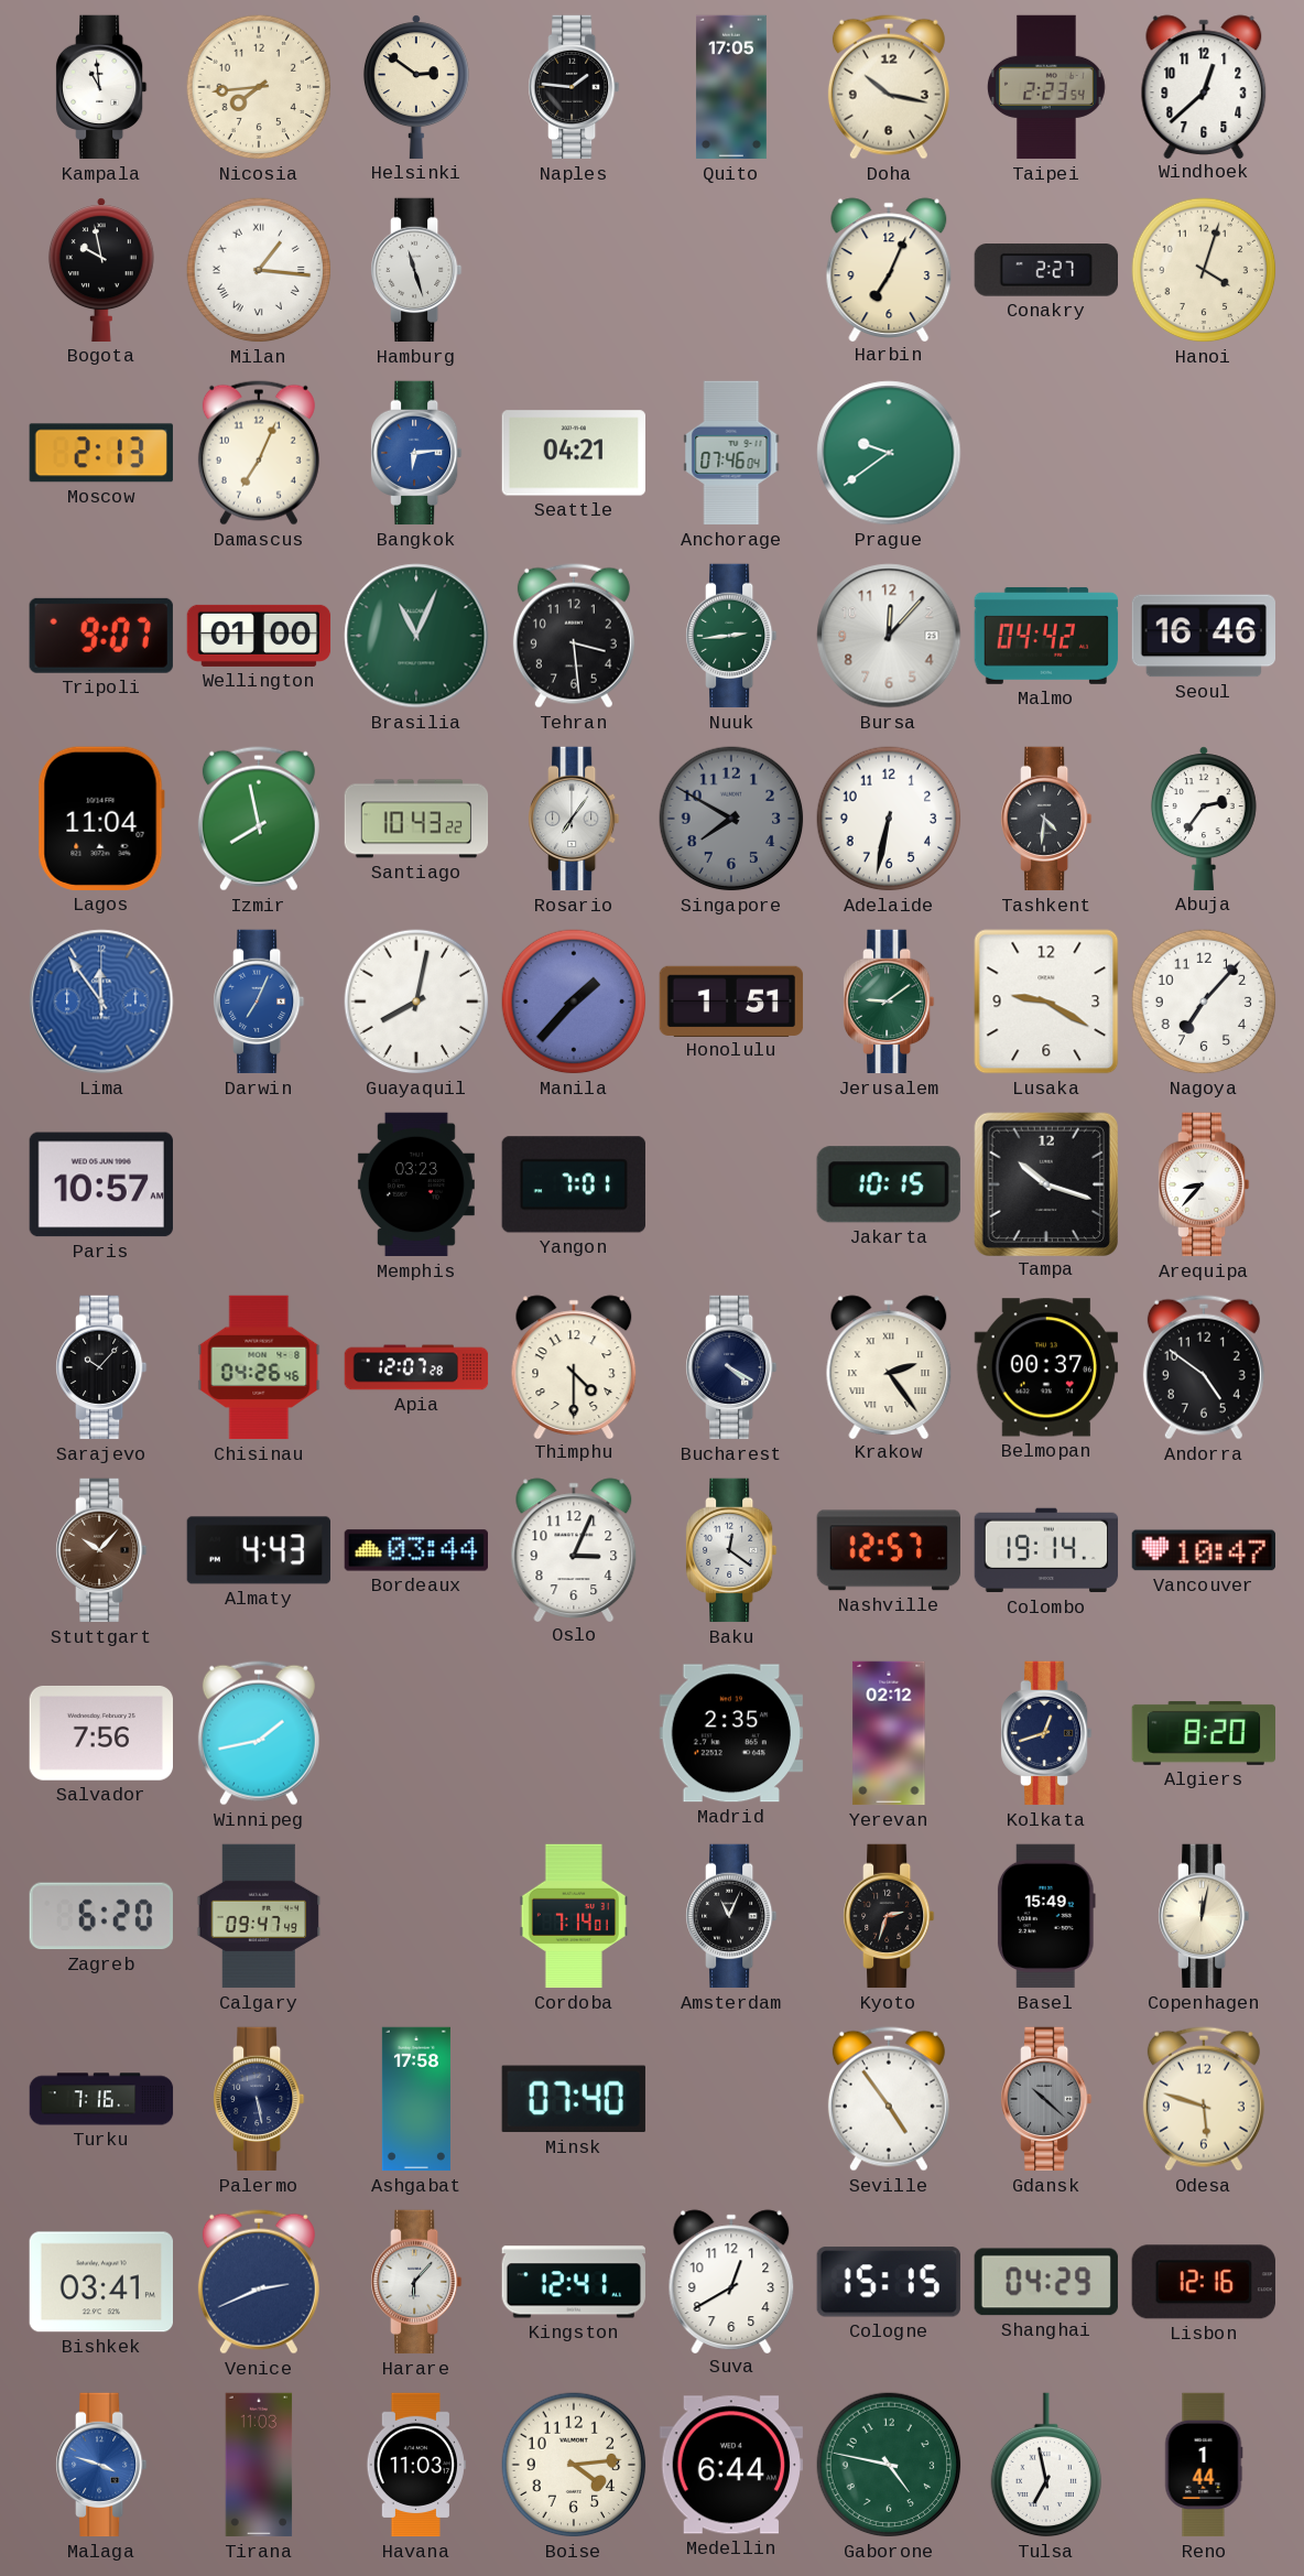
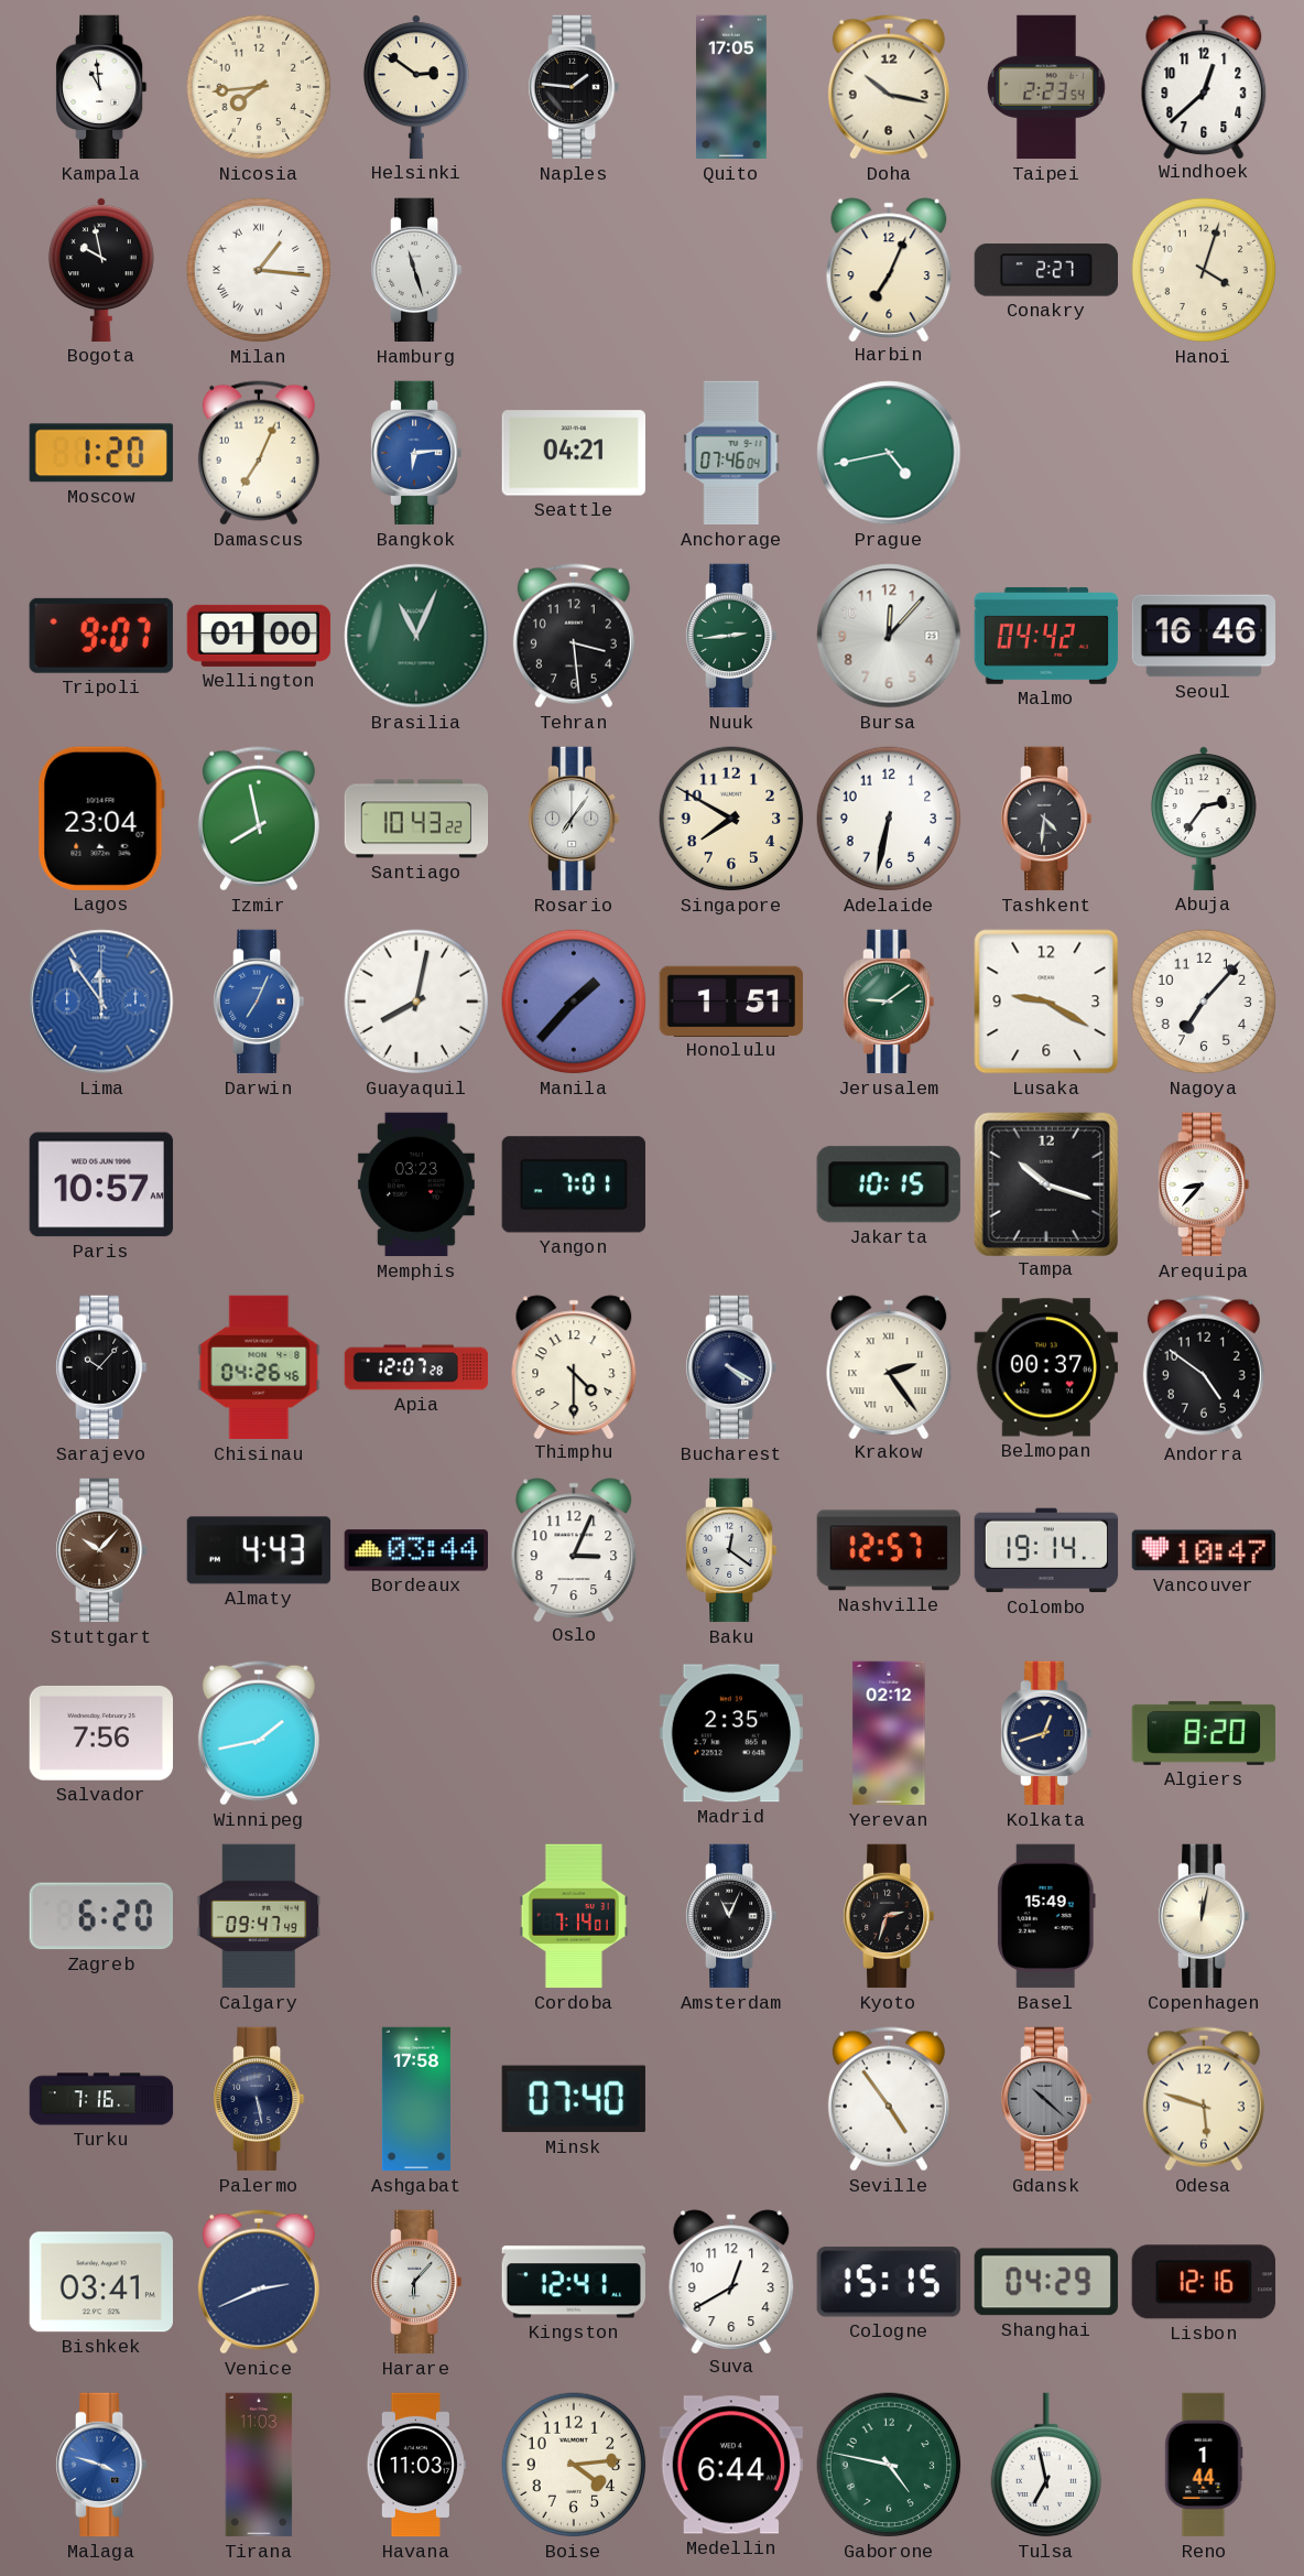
Moscow: 2:13 -> 1:20 (101, 453)
Prague: 9:39 -> 4:43 (889, 453)
Lagos: 11:04 -> 23:04 (101, 819)
Singapore dial: grey -> cream (731, 819)
